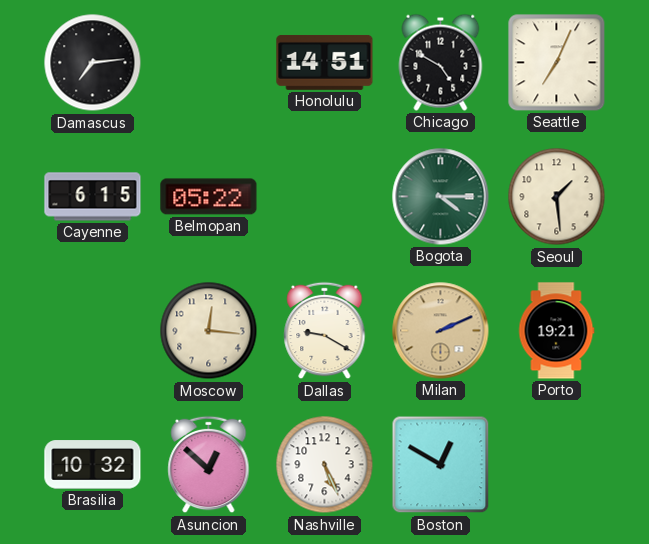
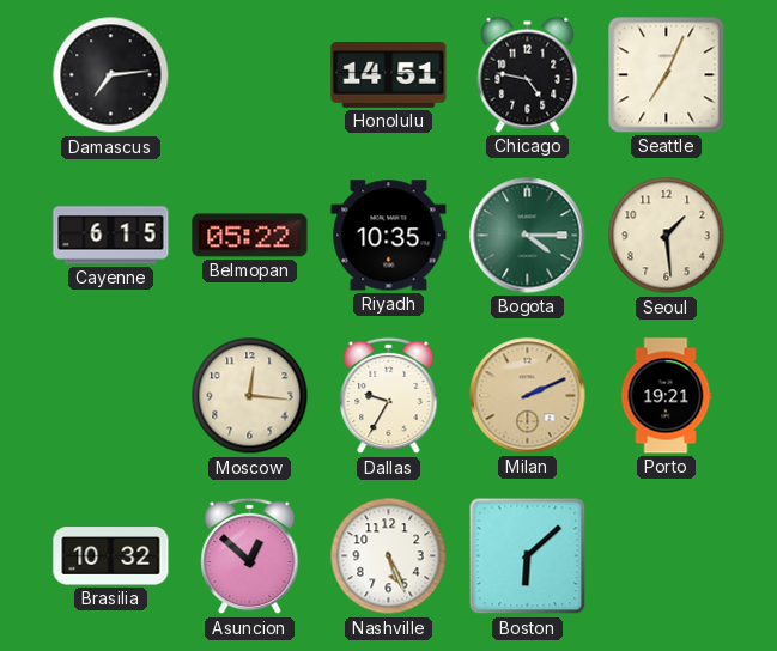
Chicago: 4:50 -> 4:47 (528, 74)
Riyadh: none -> 10:35 (389, 236)
Dallas: 9:20 -> 9:35 (389, 396)
Boston: 12:50 -> 6:08 (528, 556)
